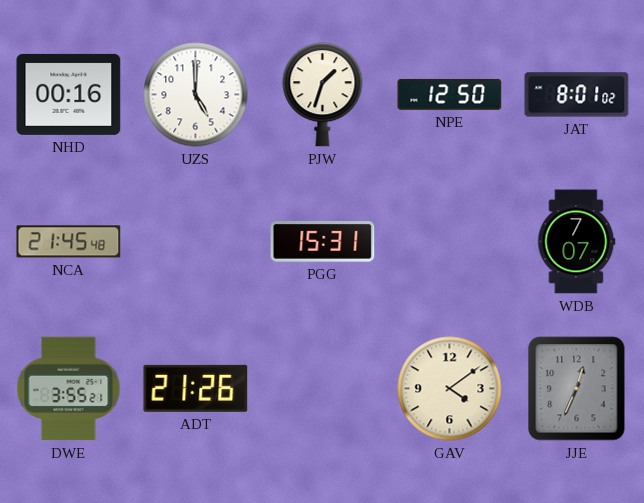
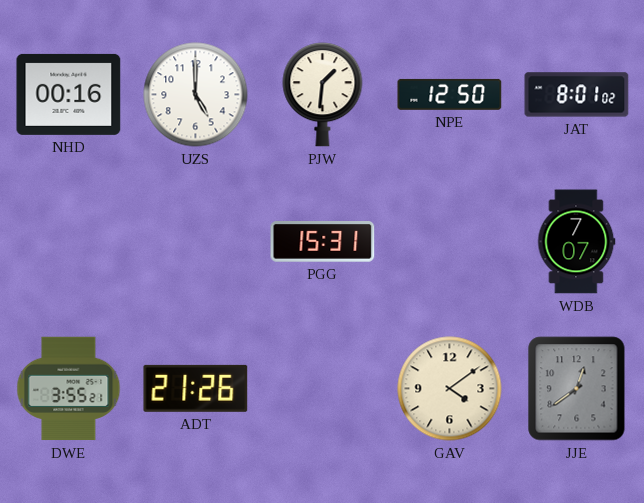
PJW: 1:33 -> 1:31 (323, 95)
NCA: 21:45 -> none (69, 242)
JJE: 12:34 -> 12:39 (577, 389)
